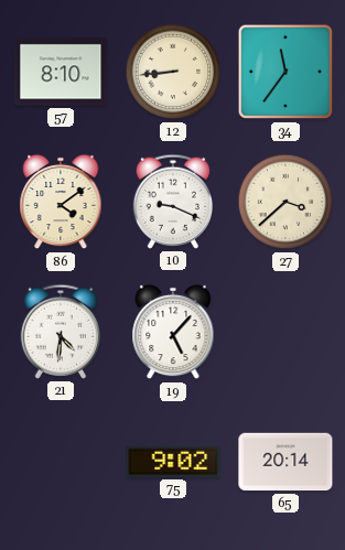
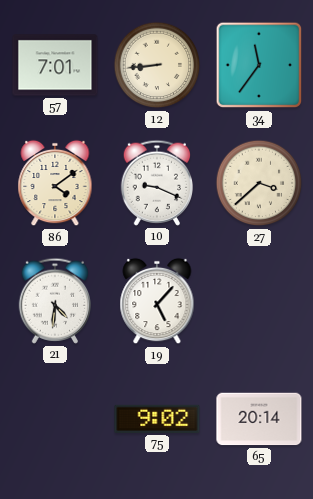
57: 8:10 -> 7:01 (55, 65)
